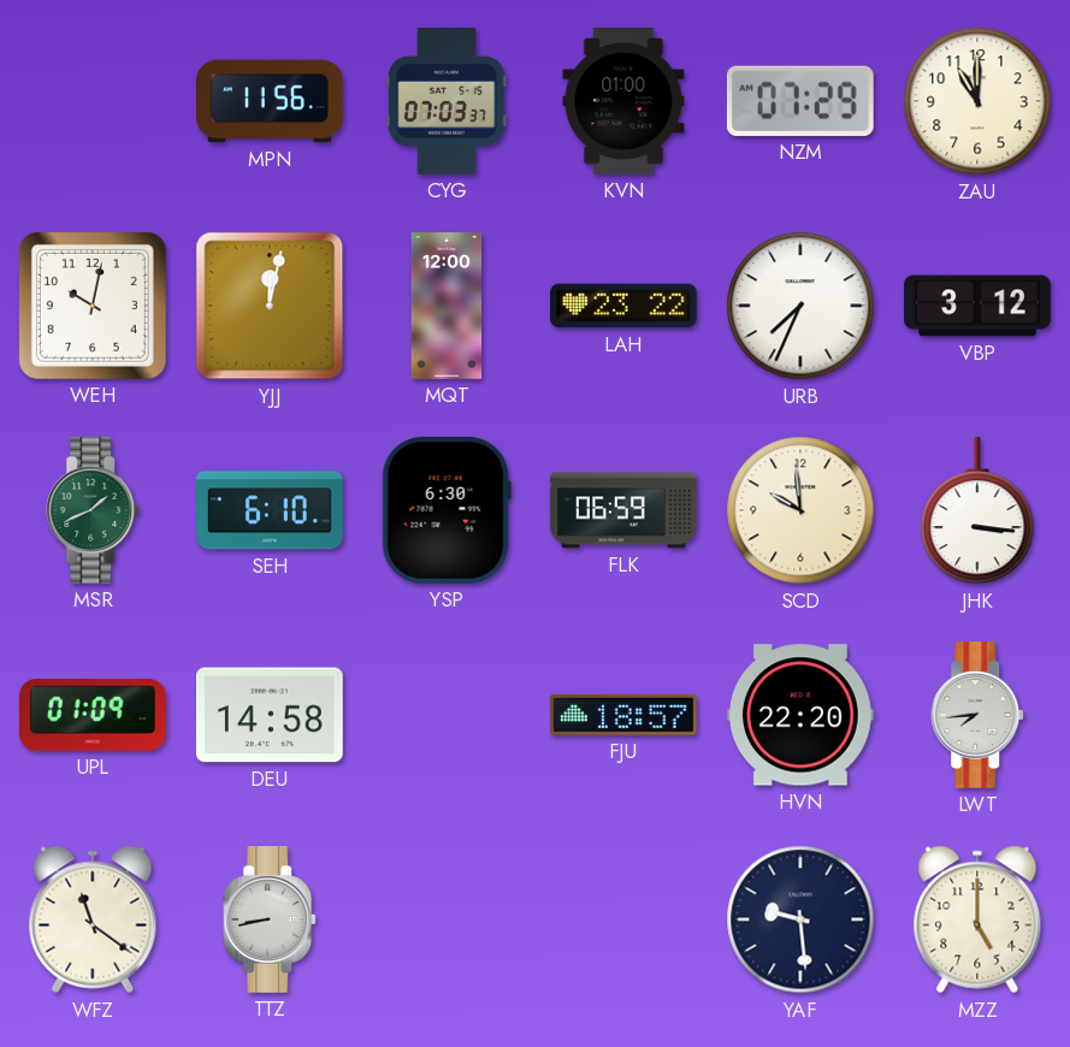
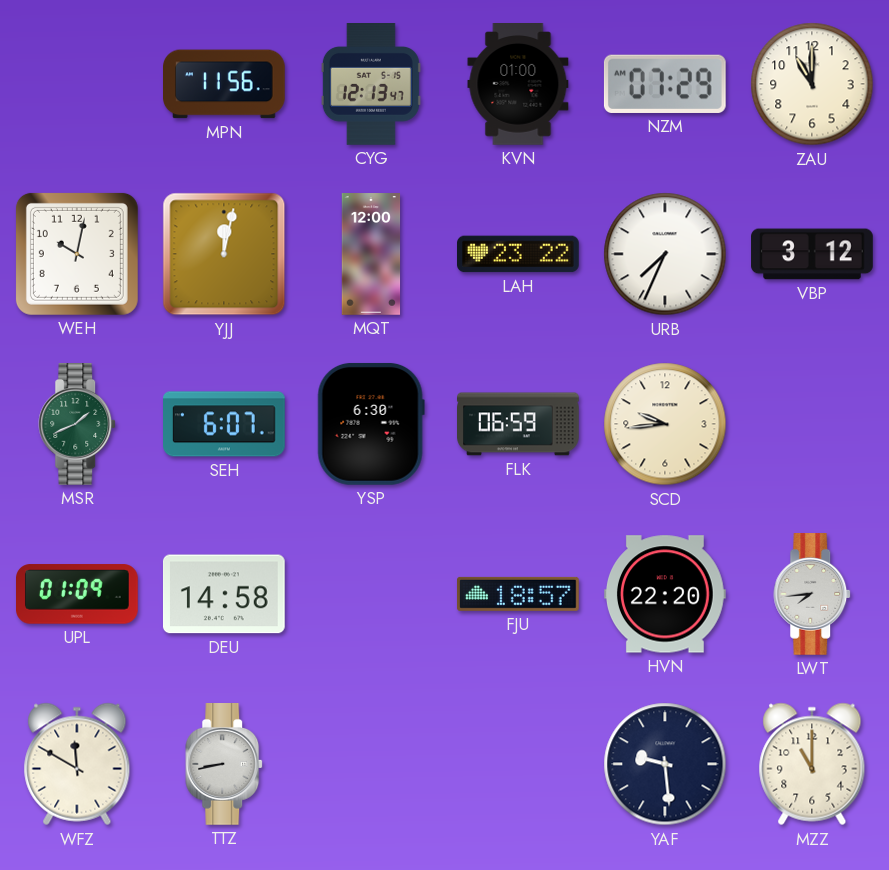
CYG: 07:03 -> 12:13 (371, 85)
SEH: 6:10 -> 6:07 (225, 424)
SCD: 9:59 -> 9:44 (665, 424)
JHK: 3:16 -> none (977, 511)
WFZ: 11:21 -> 11:50 (77, 764)
MZZ: 5:00 -> 11:00 (812, 764)
